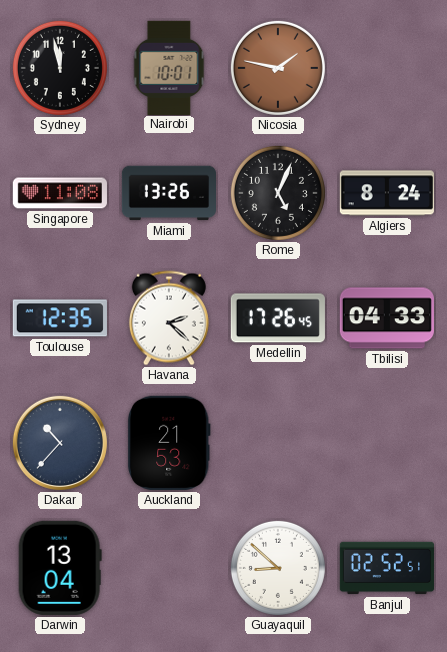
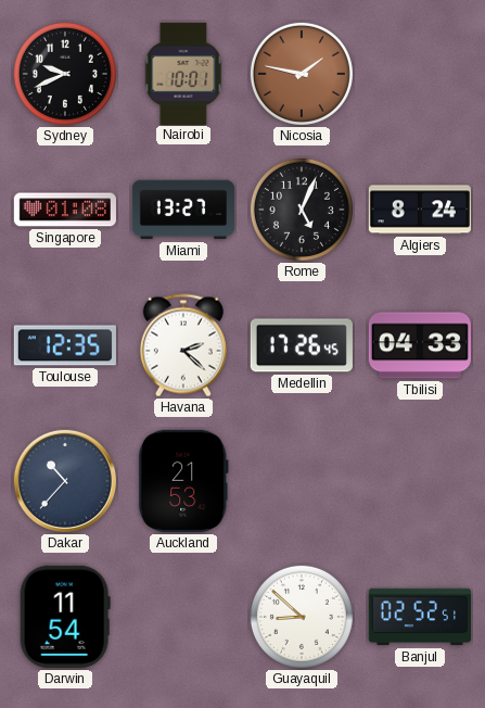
Sydney: 11:58 -> 9:41 (65, 74)
Singapore: 11:08 -> 01:08 (64, 210)
Miami: 13:26 -> 13:27 (182, 210)
Darwin: 13:04 -> 11:54 (65, 617)
